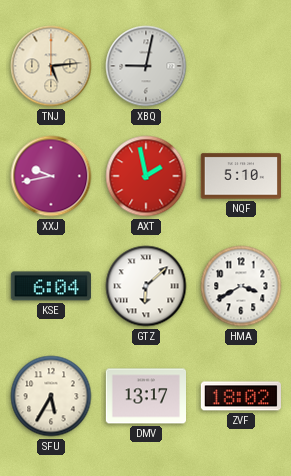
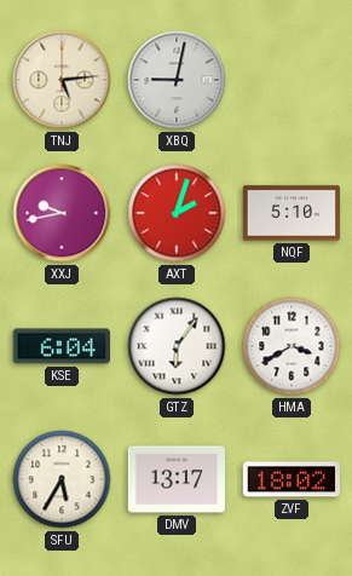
AXT: 1:58 -> 2:03 (177, 213)
GTZ: 6:08 -> 6:06 (177, 346)
